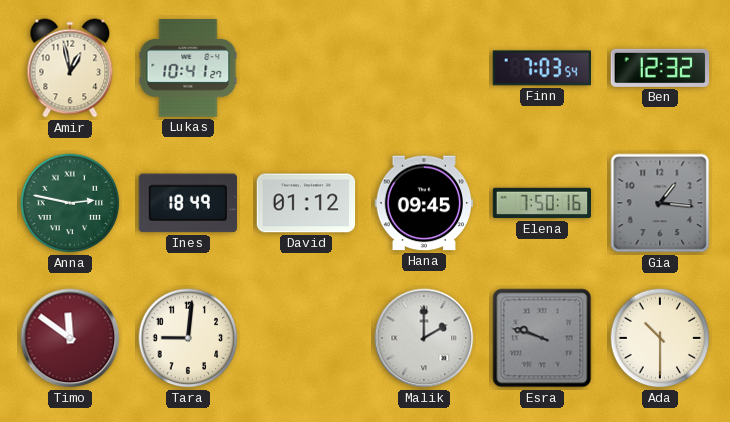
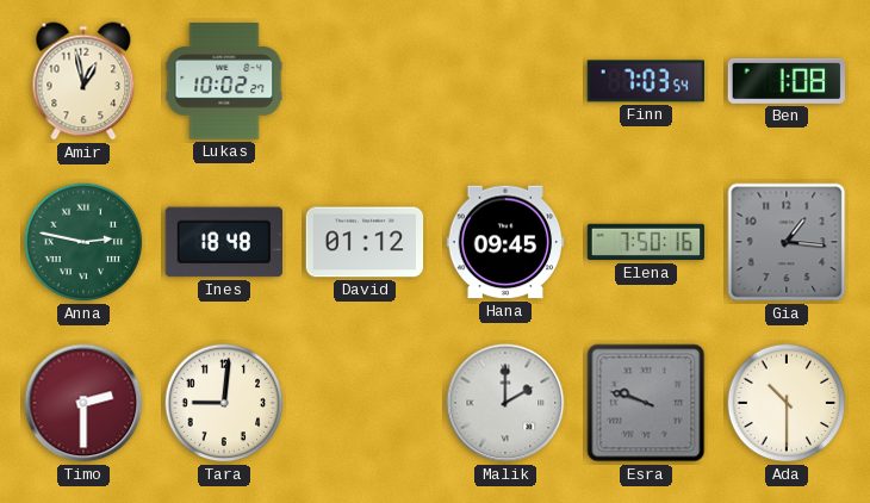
Lukas: 10:41 -> 10:02 (224, 81)
Ben: 12:32 -> 1:08 (785, 81)
Ines: 18:49 -> 18:48 (223, 242)
Timo: 11:51 -> 2:30 (83, 403)
